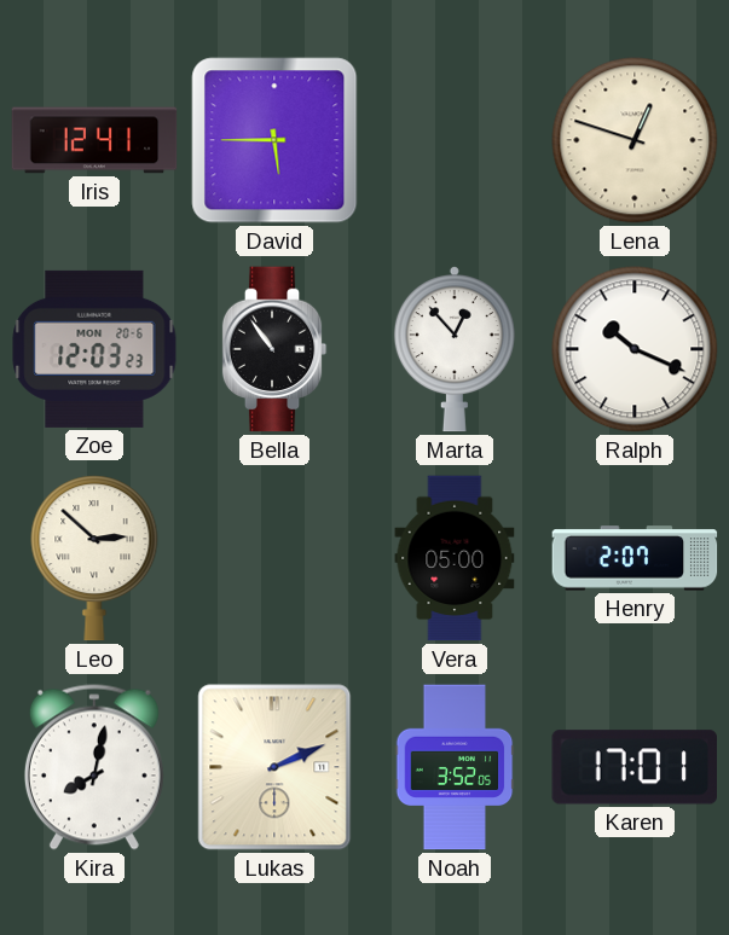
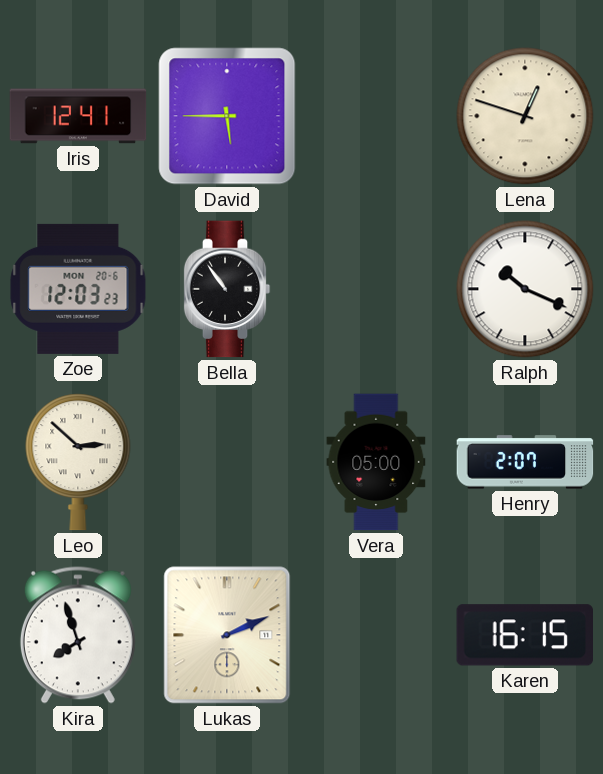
Marta: 12:53 -> none (455, 349)
Kira: 8:02 -> 7:57 (78, 635)
Noah: 3:52 -> none (455, 767)
Karen: 17:01 -> 16:15 (525, 635)
